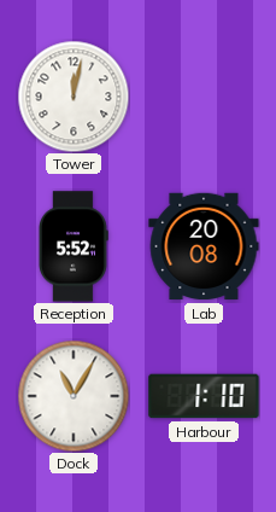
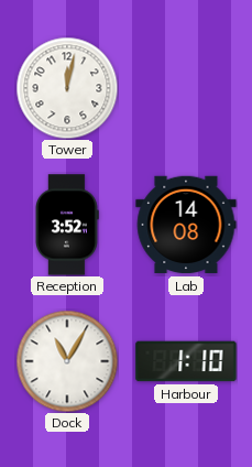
Reception: 5:52 -> 3:52 (67, 225)
Lab: 20:08 -> 14:08 (186, 225)
